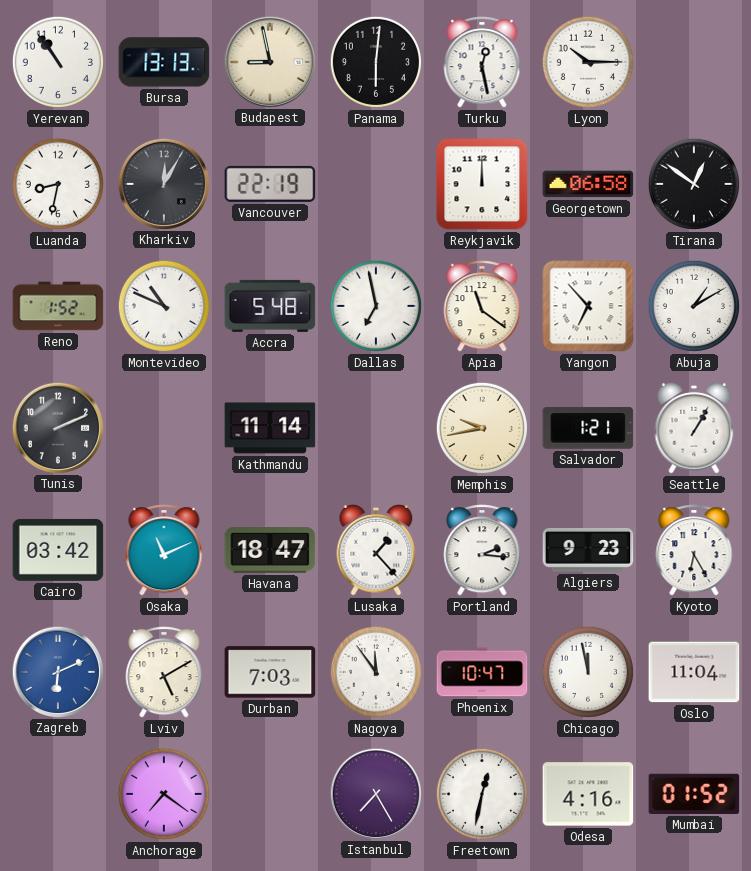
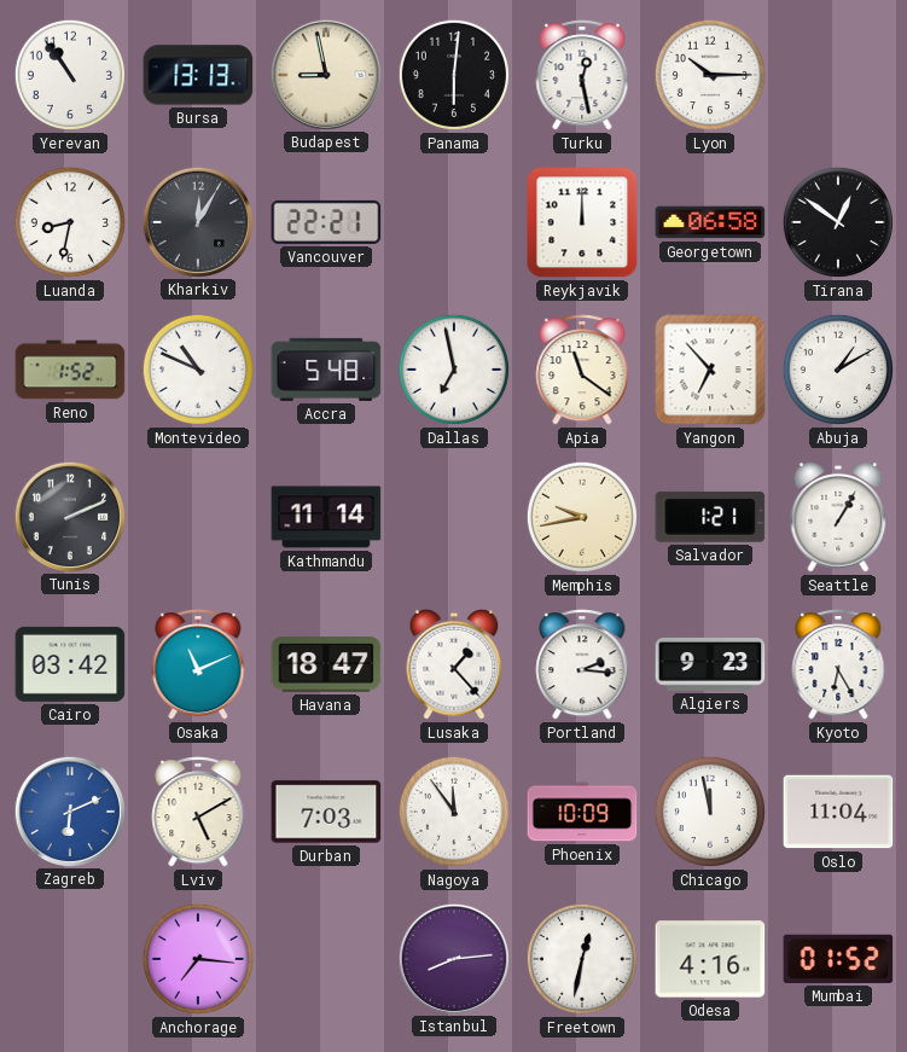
Vancouver: 22:19 -> 22:21 (326, 222)
Phoenix: 10:47 -> 10:09 (582, 812)
Anchorage: 7:21 -> 7:16 (198, 959)
Istanbul: 7:25 -> 8:14 (453, 958)
